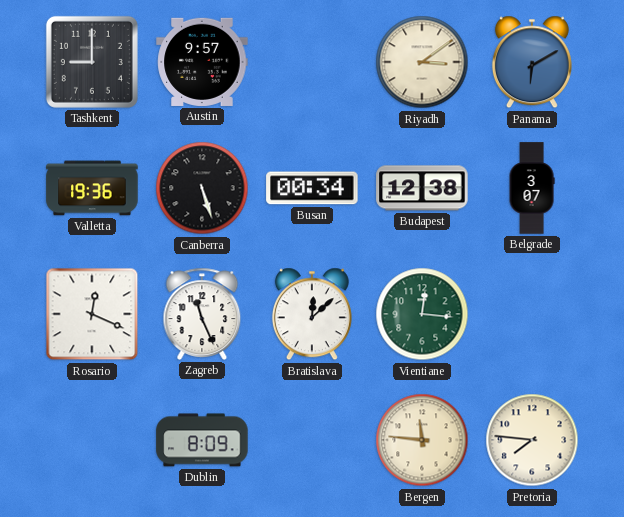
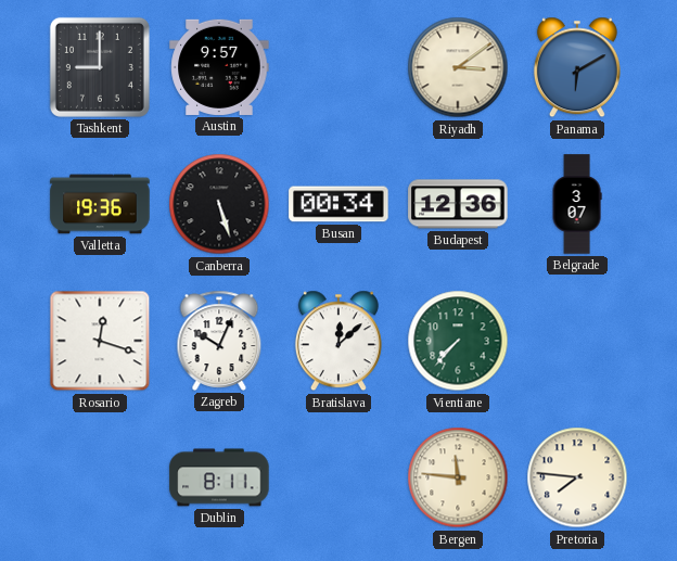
Budapest: 12:38 -> 12:36 (458, 204)
Rosario: 12:19 -> 12:18 (100, 341)
Zagreb: 11:26 -> 10:04 (219, 341)
Vientiane: 12:16 -> 7:37 (458, 341)
Dublin: 8:09 -> 8:11 (219, 477)
